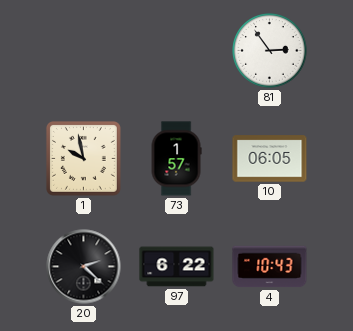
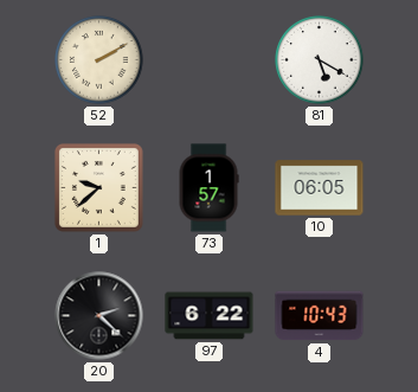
52: none -> 2:10 (99, 60)
81: 2:54 -> 5:20 (320, 60)
1: 9:58 -> 9:38 (98, 187)
